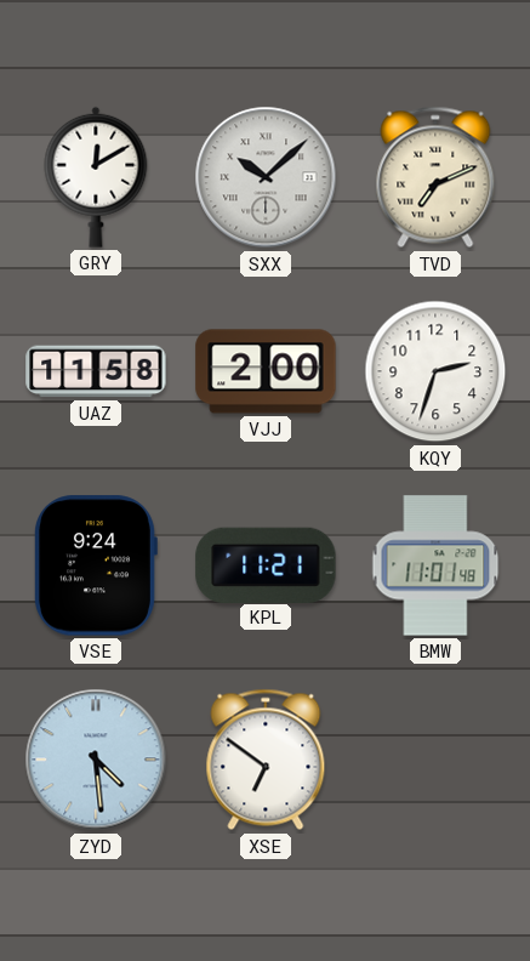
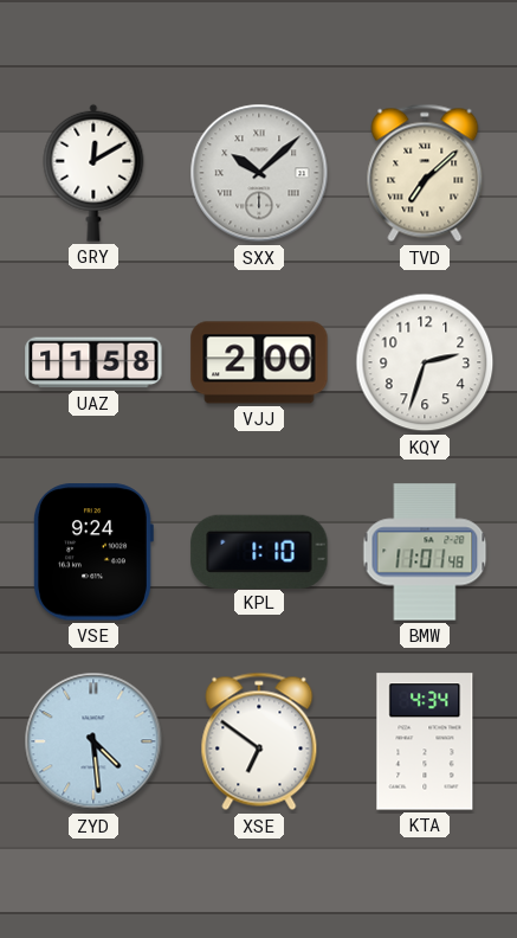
TVD: 7:11 -> 7:08 (425, 173)
KPL: 11:21 -> 1:10 (259, 551)
KTA: none -> 4:34 (425, 741)
